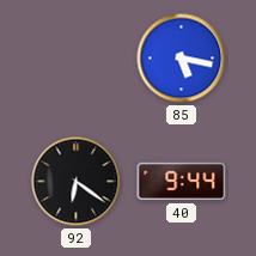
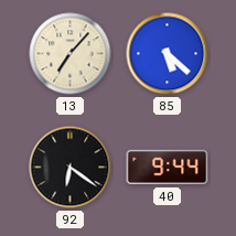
13: none -> 7:07 (71, 54)
85: 5:17 -> 5:22 (168, 54)
